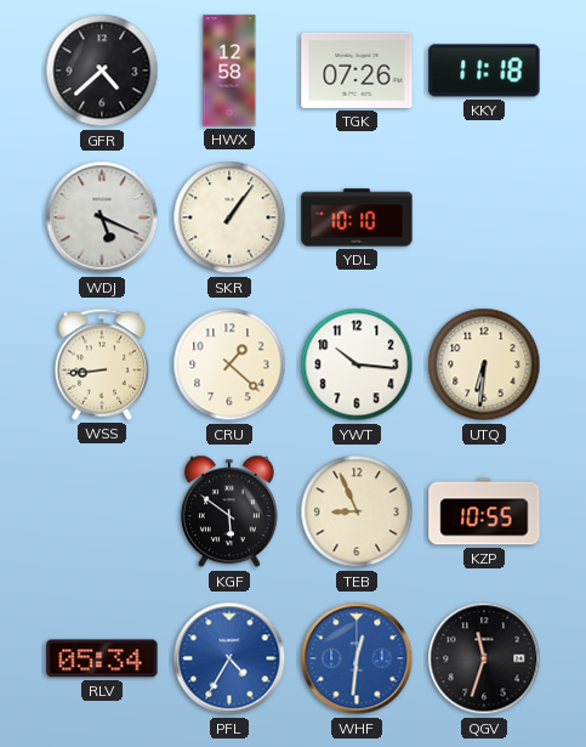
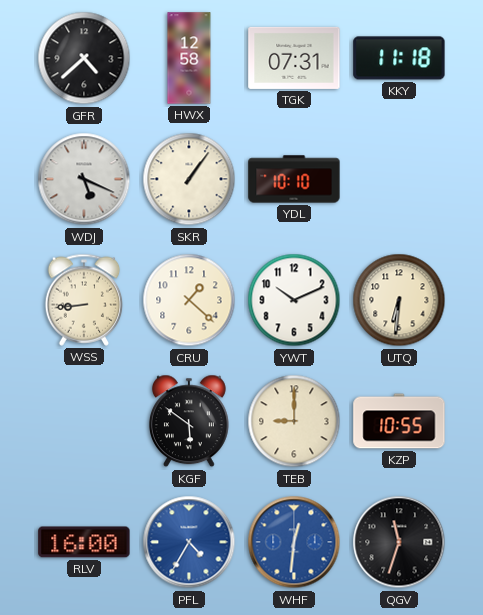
TGK: 07:26 -> 07:31 (294, 58)
YWT: 10:16 -> 10:11 (294, 300)
TEB: 8:56 -> 9:00 (294, 421)
RLV: 05:34 -> 16:00 (84, 542)
